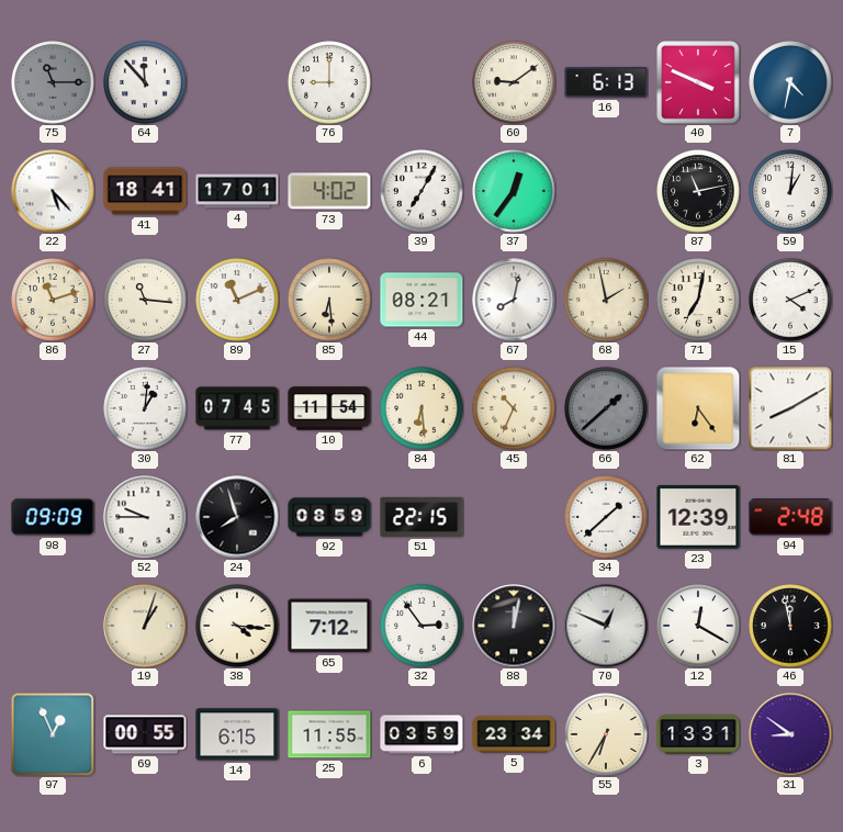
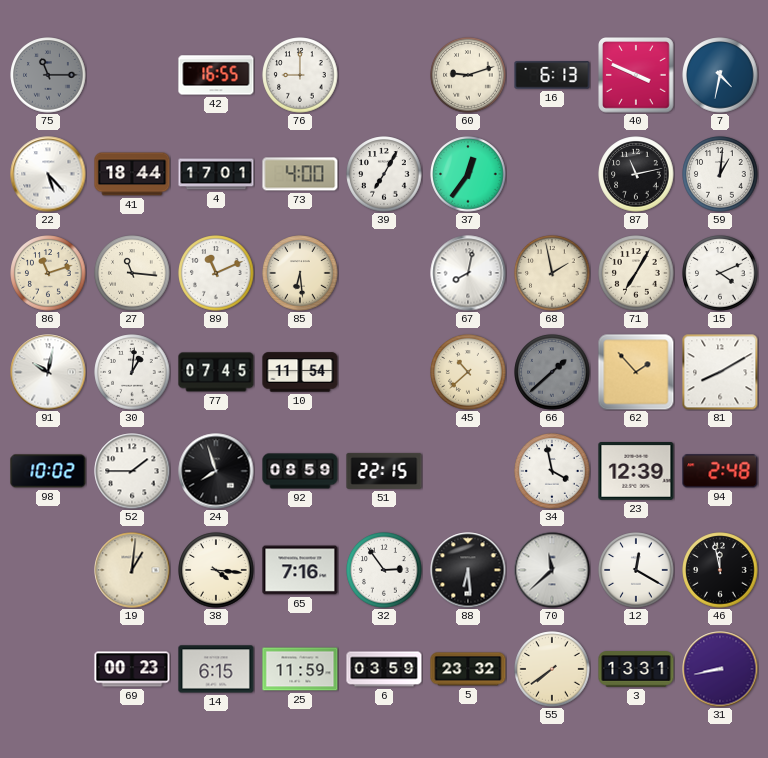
64: 11:53 -> none (145, 82)
42: none -> 16:55 (216, 75)
60: 9:09 -> 9:12 (468, 75)
41: 18:41 -> 18:44 (132, 174)
73: 4:02 -> 4:00 (300, 174)
44: 08:21 -> none (421, 300)
71: 7:02 -> 7:05 (636, 273)
91: none -> 10:02 (48, 372)
84: 6:29 -> none (421, 408)
45: 10:34 -> 10:38 (468, 372)
62: 6:24 -> 1:53 (636, 372)
98: 09:09 -> 10:02 (48, 471)
52: 9:45 -> 1:45 (132, 471)
34: 1:38 -> 3:58 (552, 471)
19: 1:03 -> 1:01 (132, 570)
65: 7:12 -> 7:16 (300, 570)
88: 12:02 -> 6:29 (468, 570)
70: 12:49 -> 11:38 (552, 570)
97: 12:56 -> none (53, 734)
69: 00:55 -> 00:23 (132, 669)
25: 11:55 -> 11:59 (300, 669)
5: 23:34 -> 23:32 (468, 669)
55: 6:35 -> 7:39 (552, 669)
31: 8:51 -> 8:43 (720, 669)
